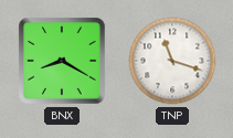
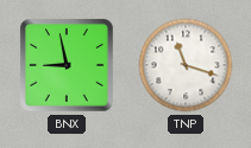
BNX: 8:20 -> 8:58 (67, 65)
